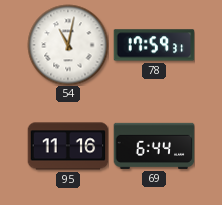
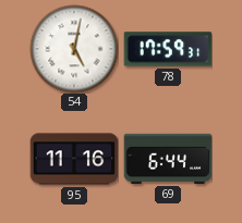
54: 11:02 -> 5:02 (74, 49)
